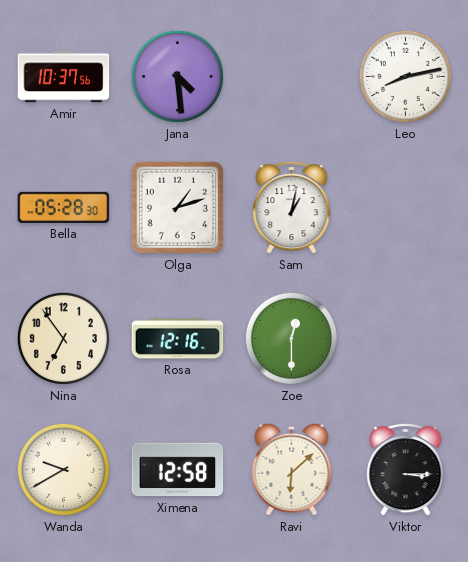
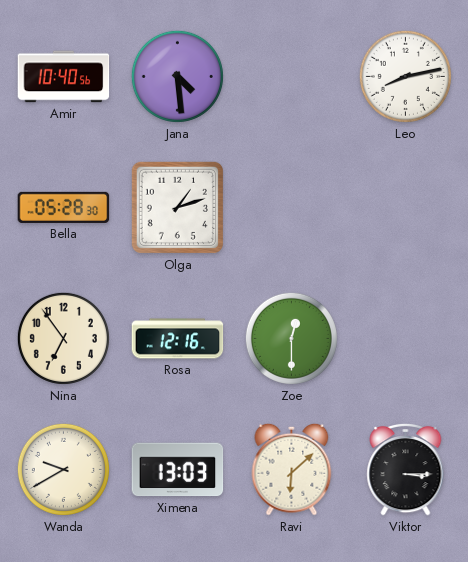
Amir: 10:37 -> 10:40 (64, 77)
Sam: 1:02 -> none (292, 207)
Ximena: 12:58 -> 13:03 (178, 470)
